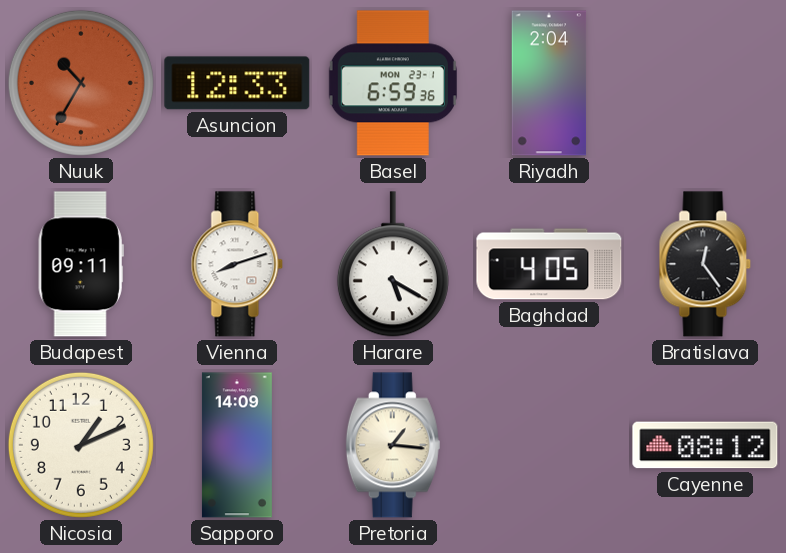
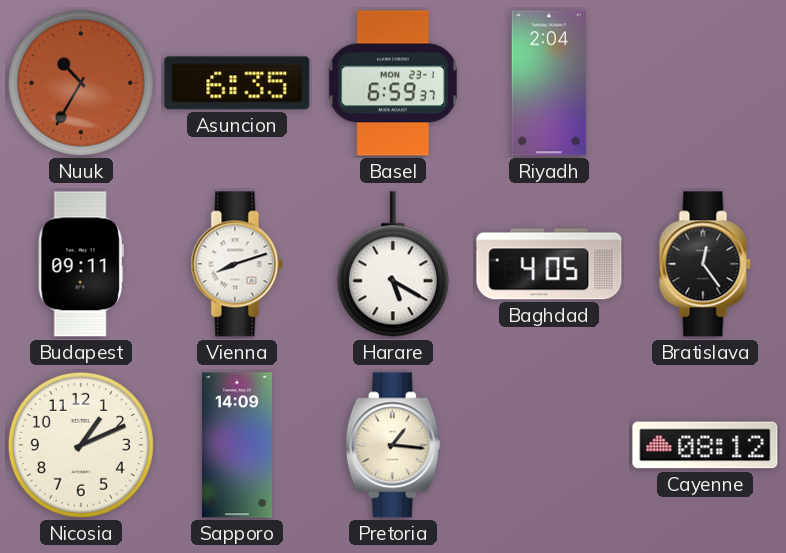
Asuncion: 12:33 -> 6:35 (237, 83)
Basel: 6:59:36 -> 6:59:37 (393, 83)
